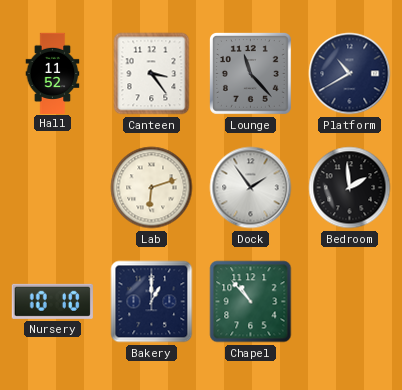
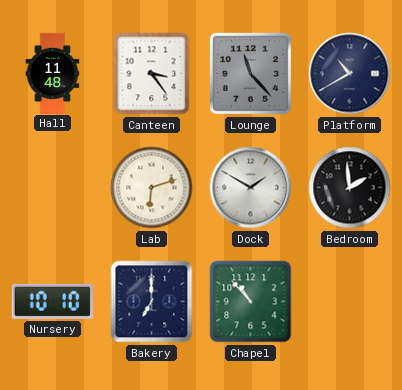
Hall: 11:52 -> 11:48 (53, 73)
Dock: 1:54 -> 1:50 (251, 188)
Bakery: 1:00 -> 7:00 (152, 302)
